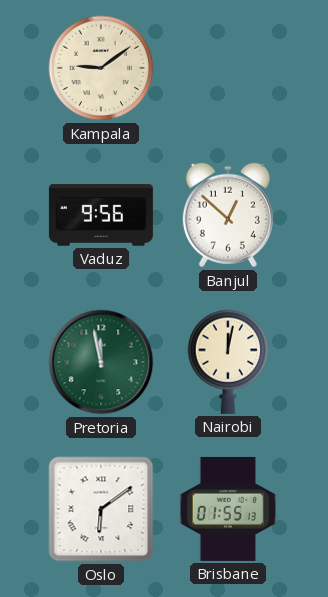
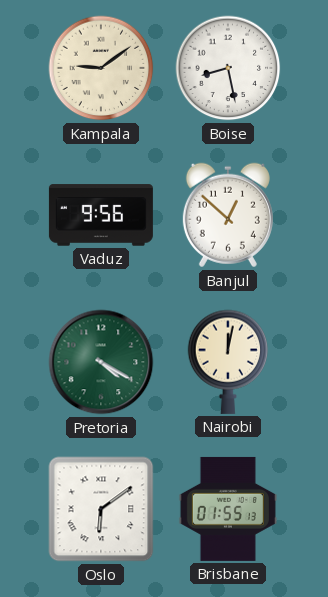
Boise: none -> 8:28 (228, 68)
Pretoria: 11:58 -> 4:20 (101, 362)
